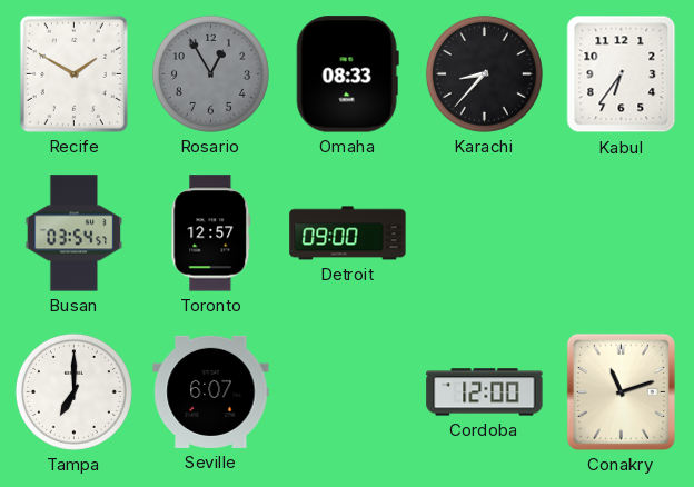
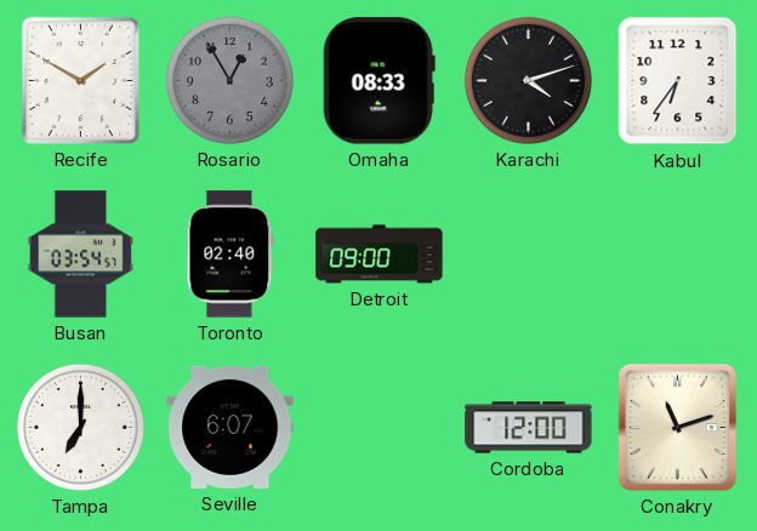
Karachi: 8:37 -> 4:12 (528, 80)
Toronto: 12:57 -> 02:40 (230, 255)
